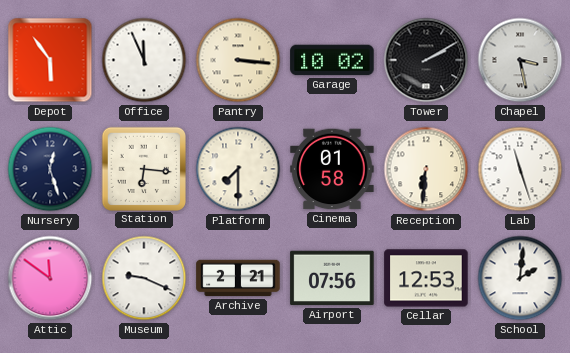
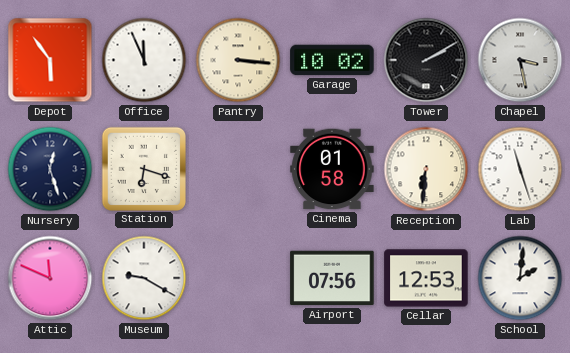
Station: 6:16 -> 6:18 (143, 168)
Platform: 7:30 -> none (238, 169)
Attic: 11:51 -> 11:49 (50, 278)
Museum: 9:19 -> 9:20 (144, 278)
Archive: 2:21 -> none (238, 278)
